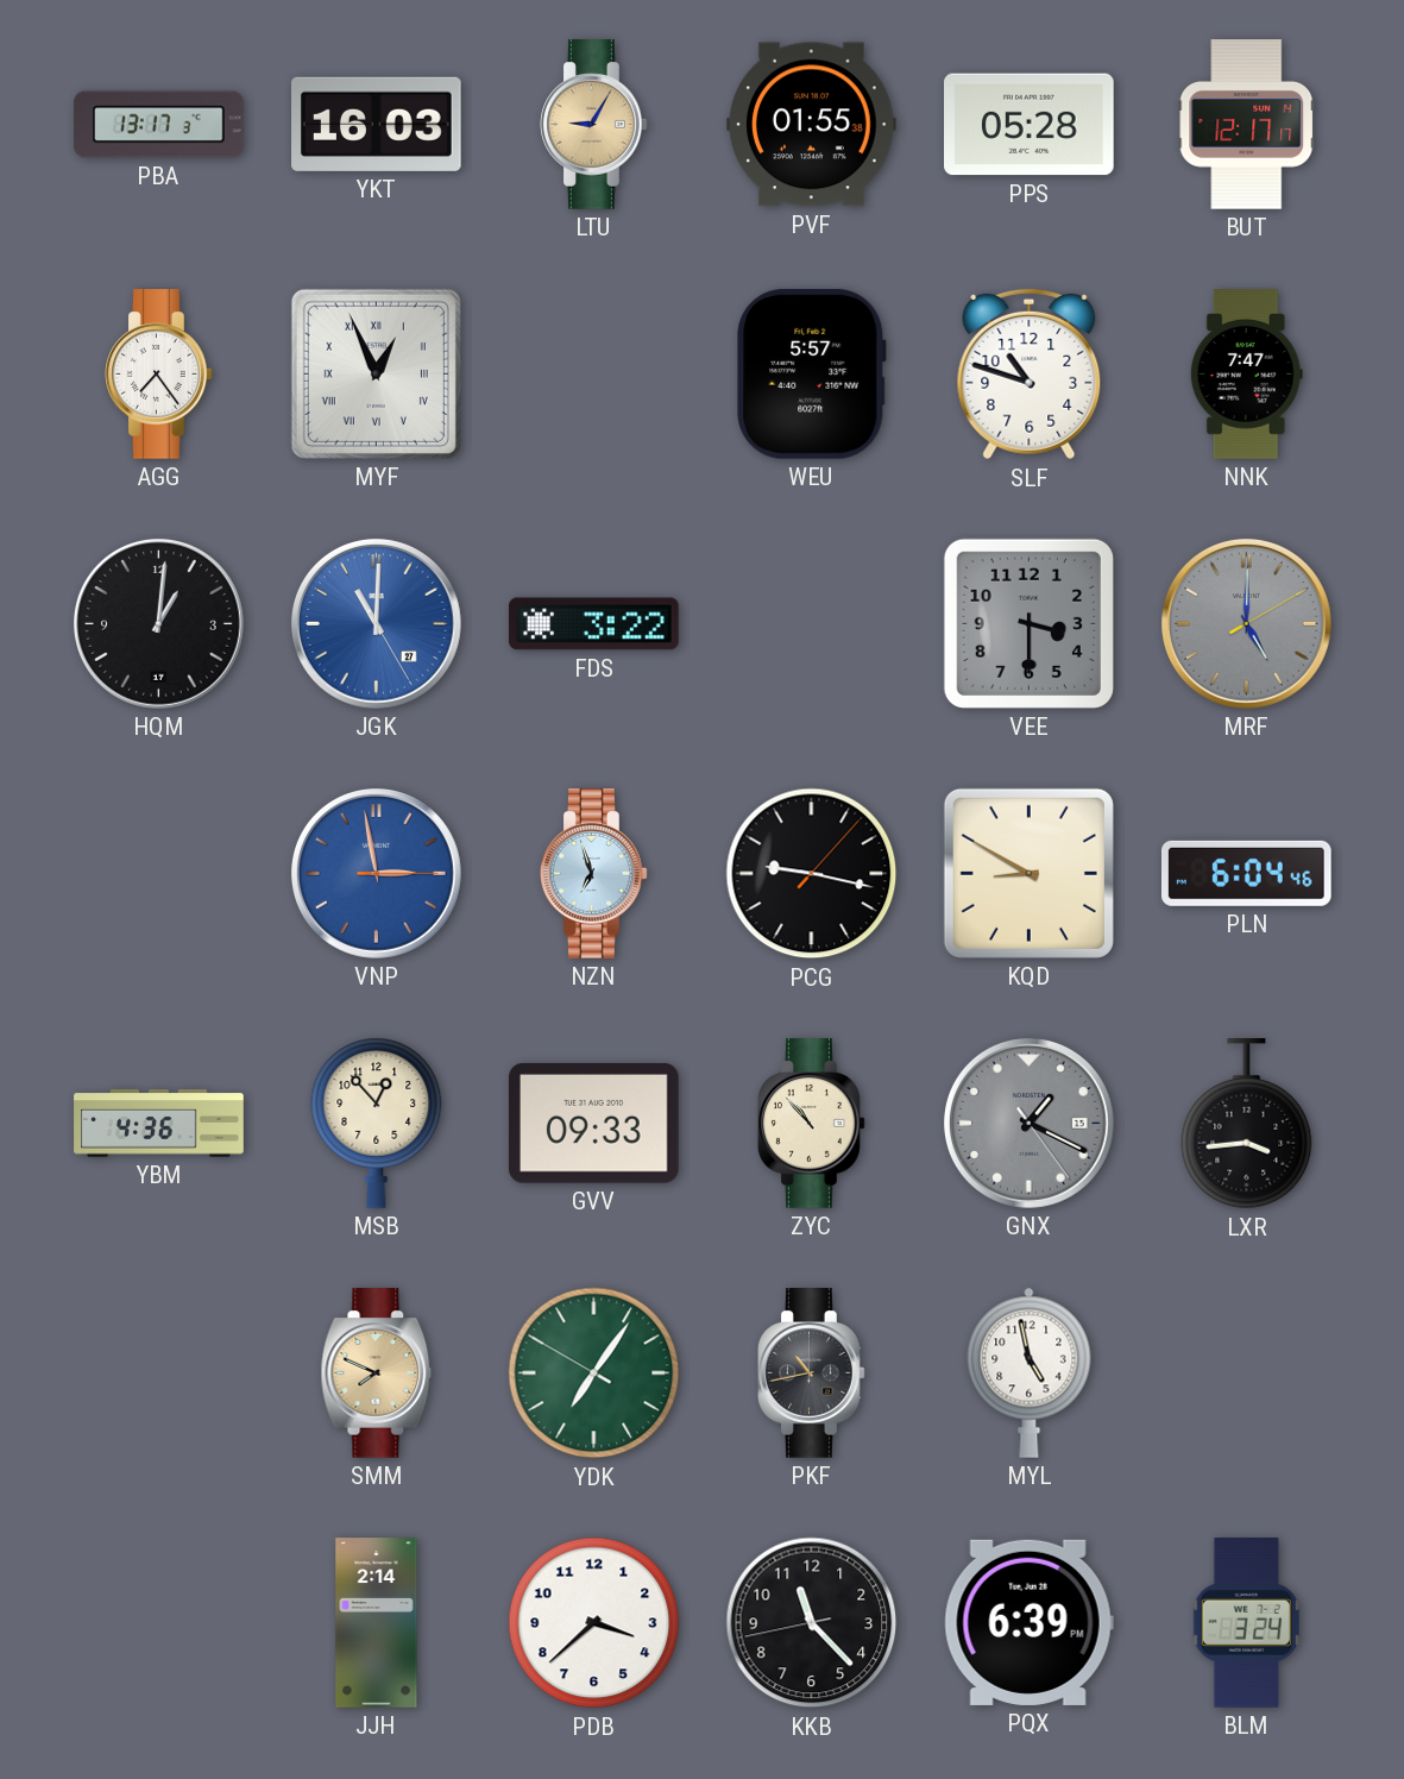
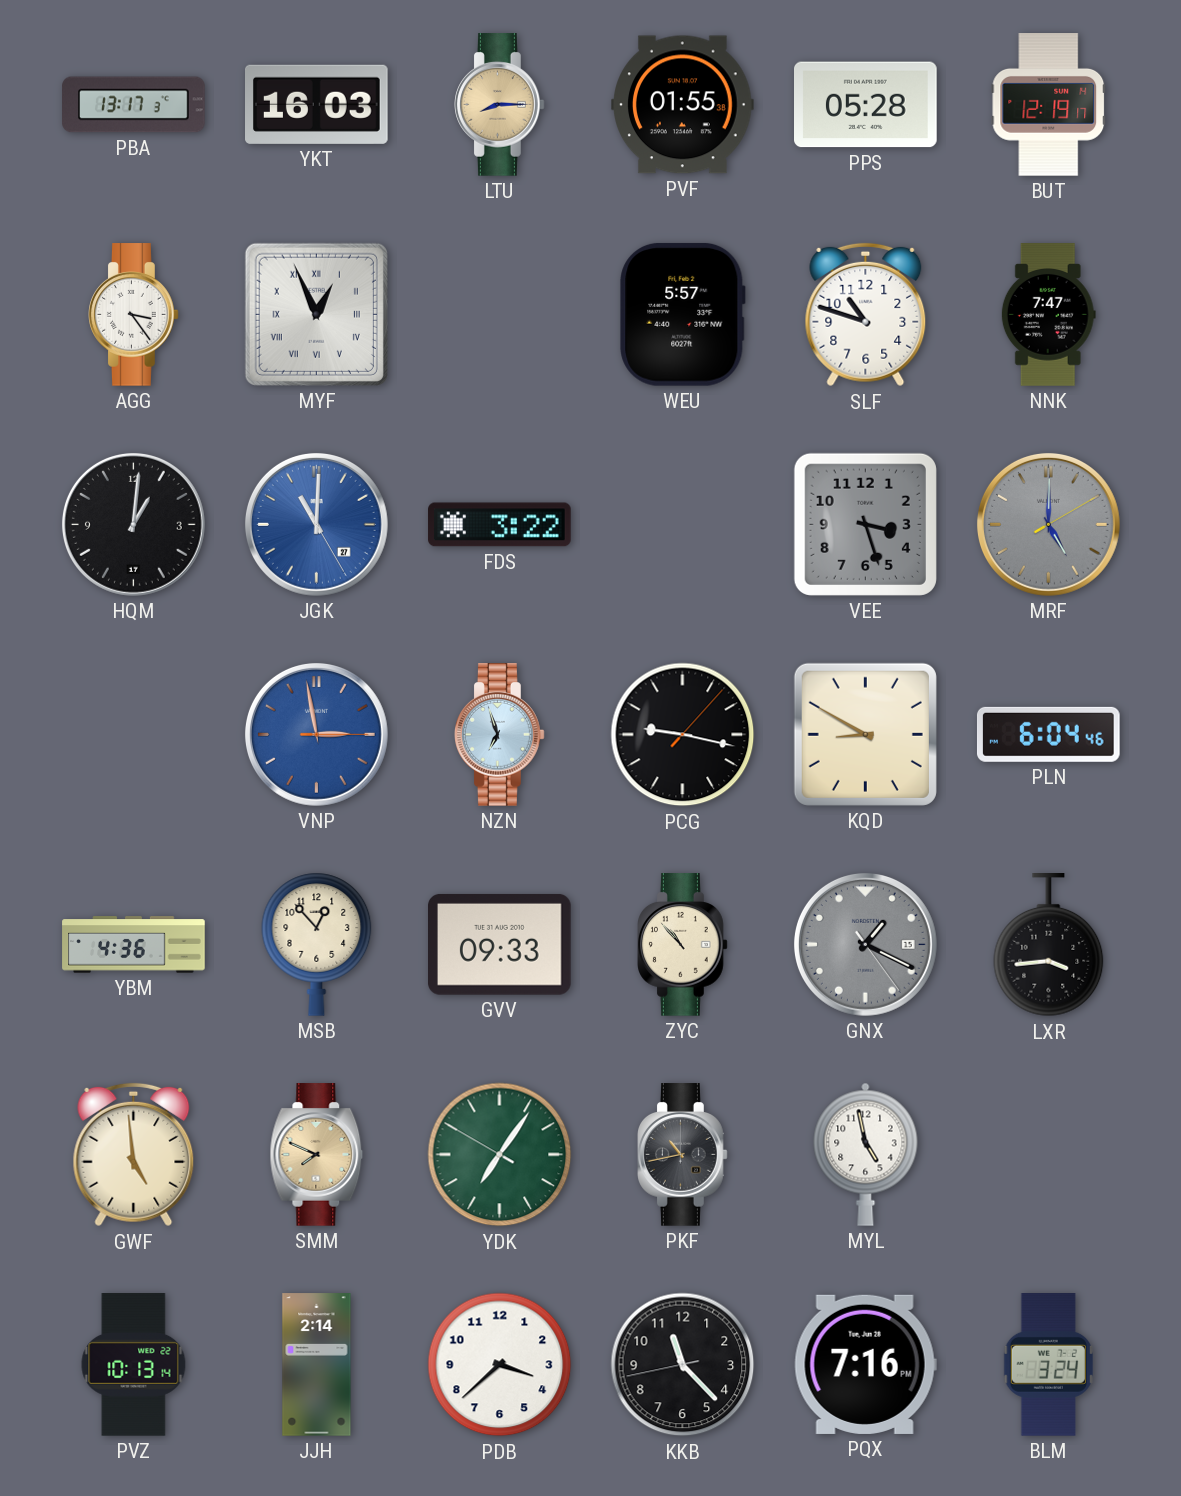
LTU: 9:05 -> 8:15 (500, 105)
BUT: 12:17 -> 12:19 (1049, 105)
AGG: 7:24 -> 3:24 (134, 315)
VEE: 3:30 -> 3:27 (865, 524)
GWF: none -> 4:59 (134, 1155)
PVZ: none -> 10:13 (134, 1365)
PQX: 6:39 -> 7:16 (865, 1364)
